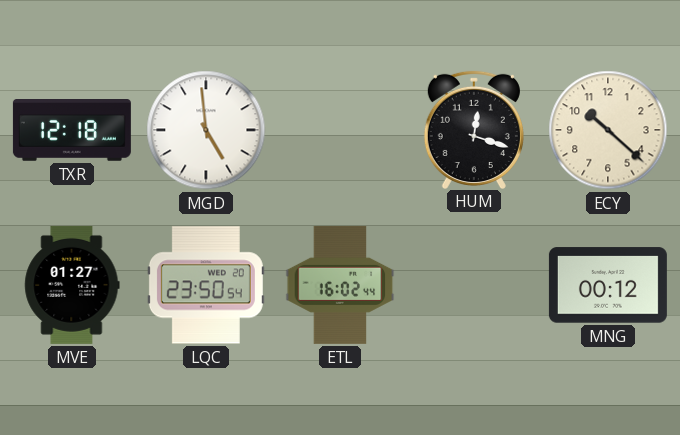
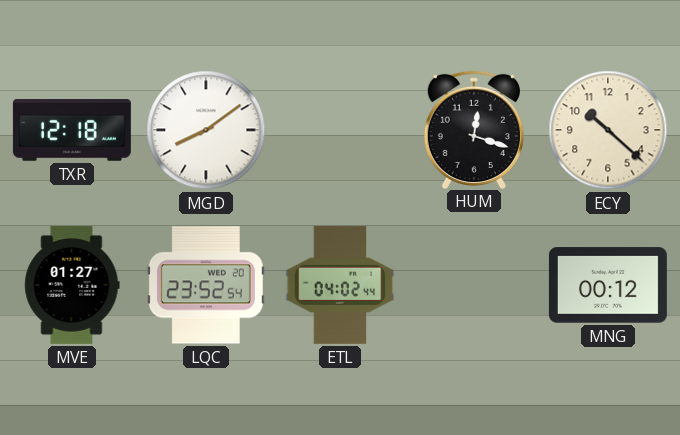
MGD: 4:59 -> 8:09 (206, 130)
LQC: 23:50 -> 23:52 (206, 285)
ETL: 16:02 -> 04:02 (340, 285)
